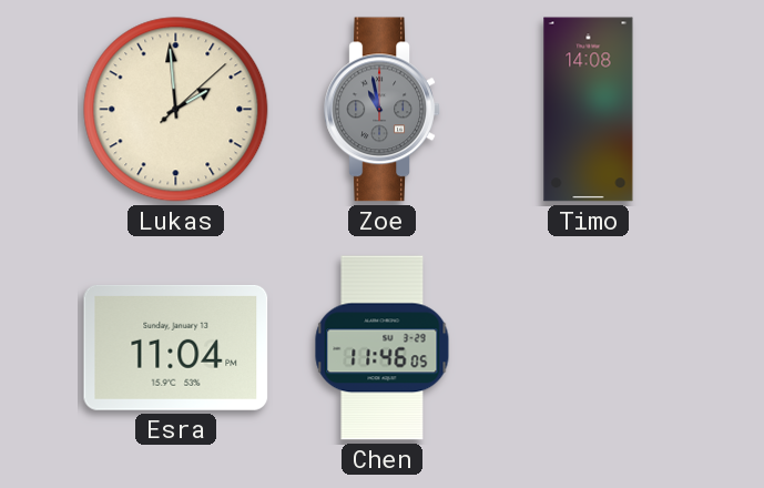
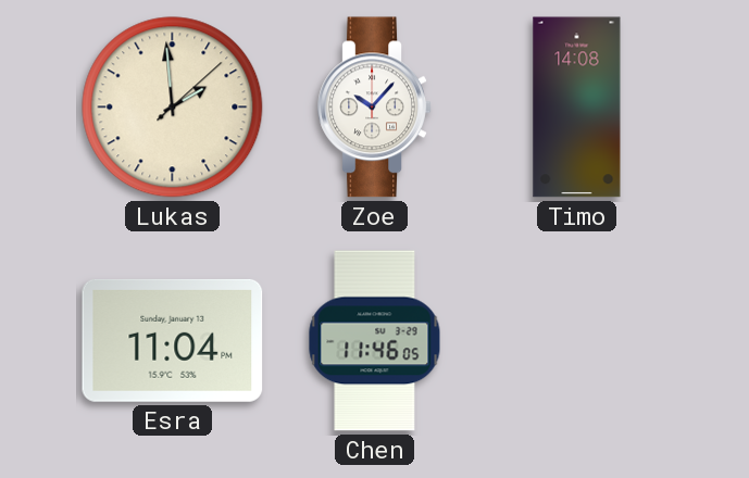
Zoe: 10:58 -> 10:07 (375, 108)
Zoe dial: grey -> white (375, 108)
